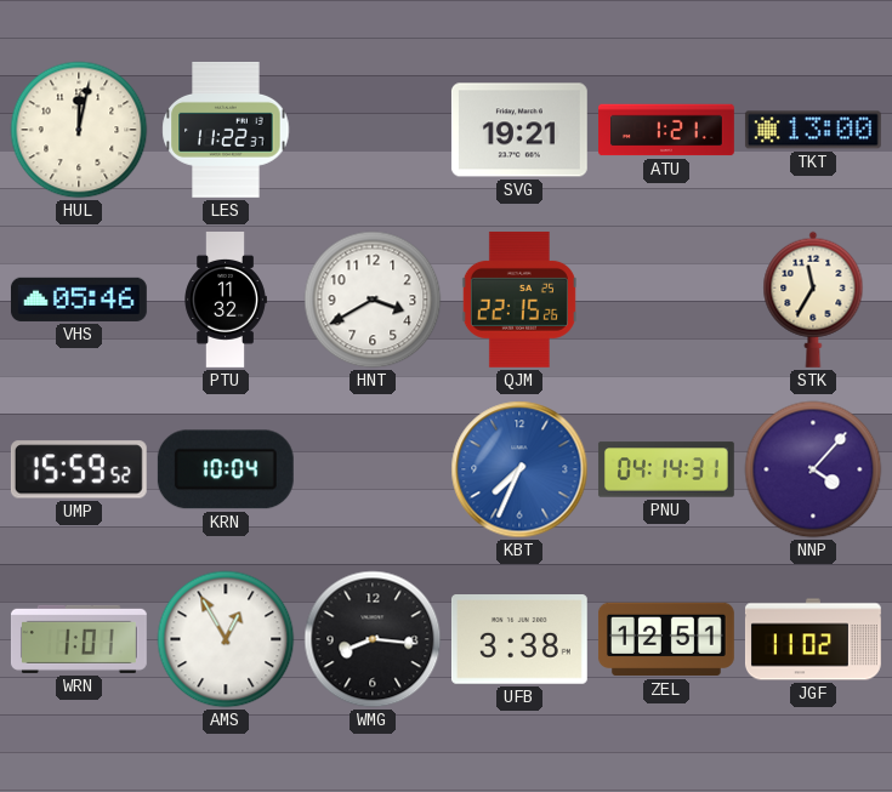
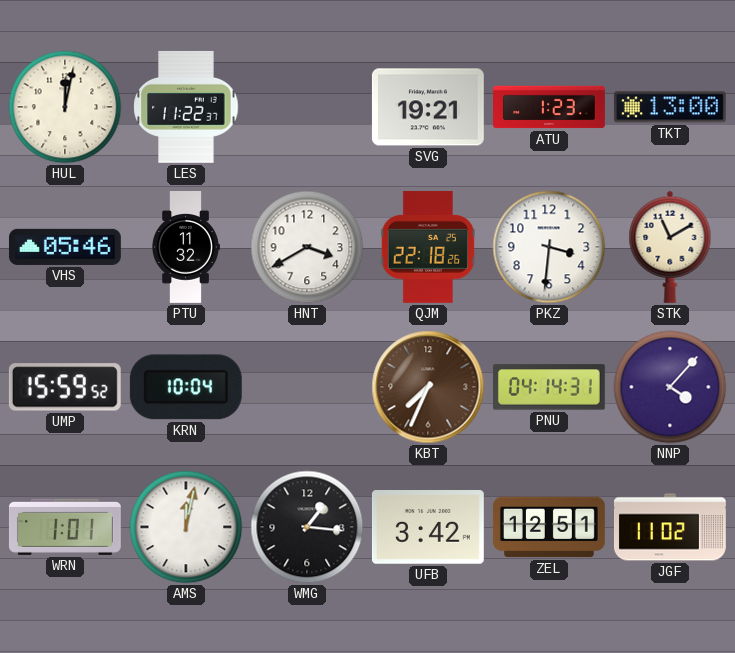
ATU: 1:21 -> 1:23 (550, 107)
QJM: 22:15 -> 22:18 (428, 247)
PKZ: none -> 3:31 (549, 247)
STK: 11:35 -> 11:10 (670, 247)
KBT dial: blue -> brown (428, 387)
AMS: 12:55 -> 12:02 (186, 527)
WMG: 8:16 -> 1:16 (307, 527)
UFB: 3:38 -> 3:42 (428, 527)
